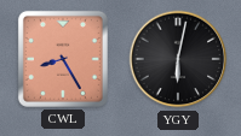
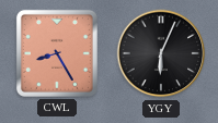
YGY: 6:02 -> 6:04 (161, 53)
